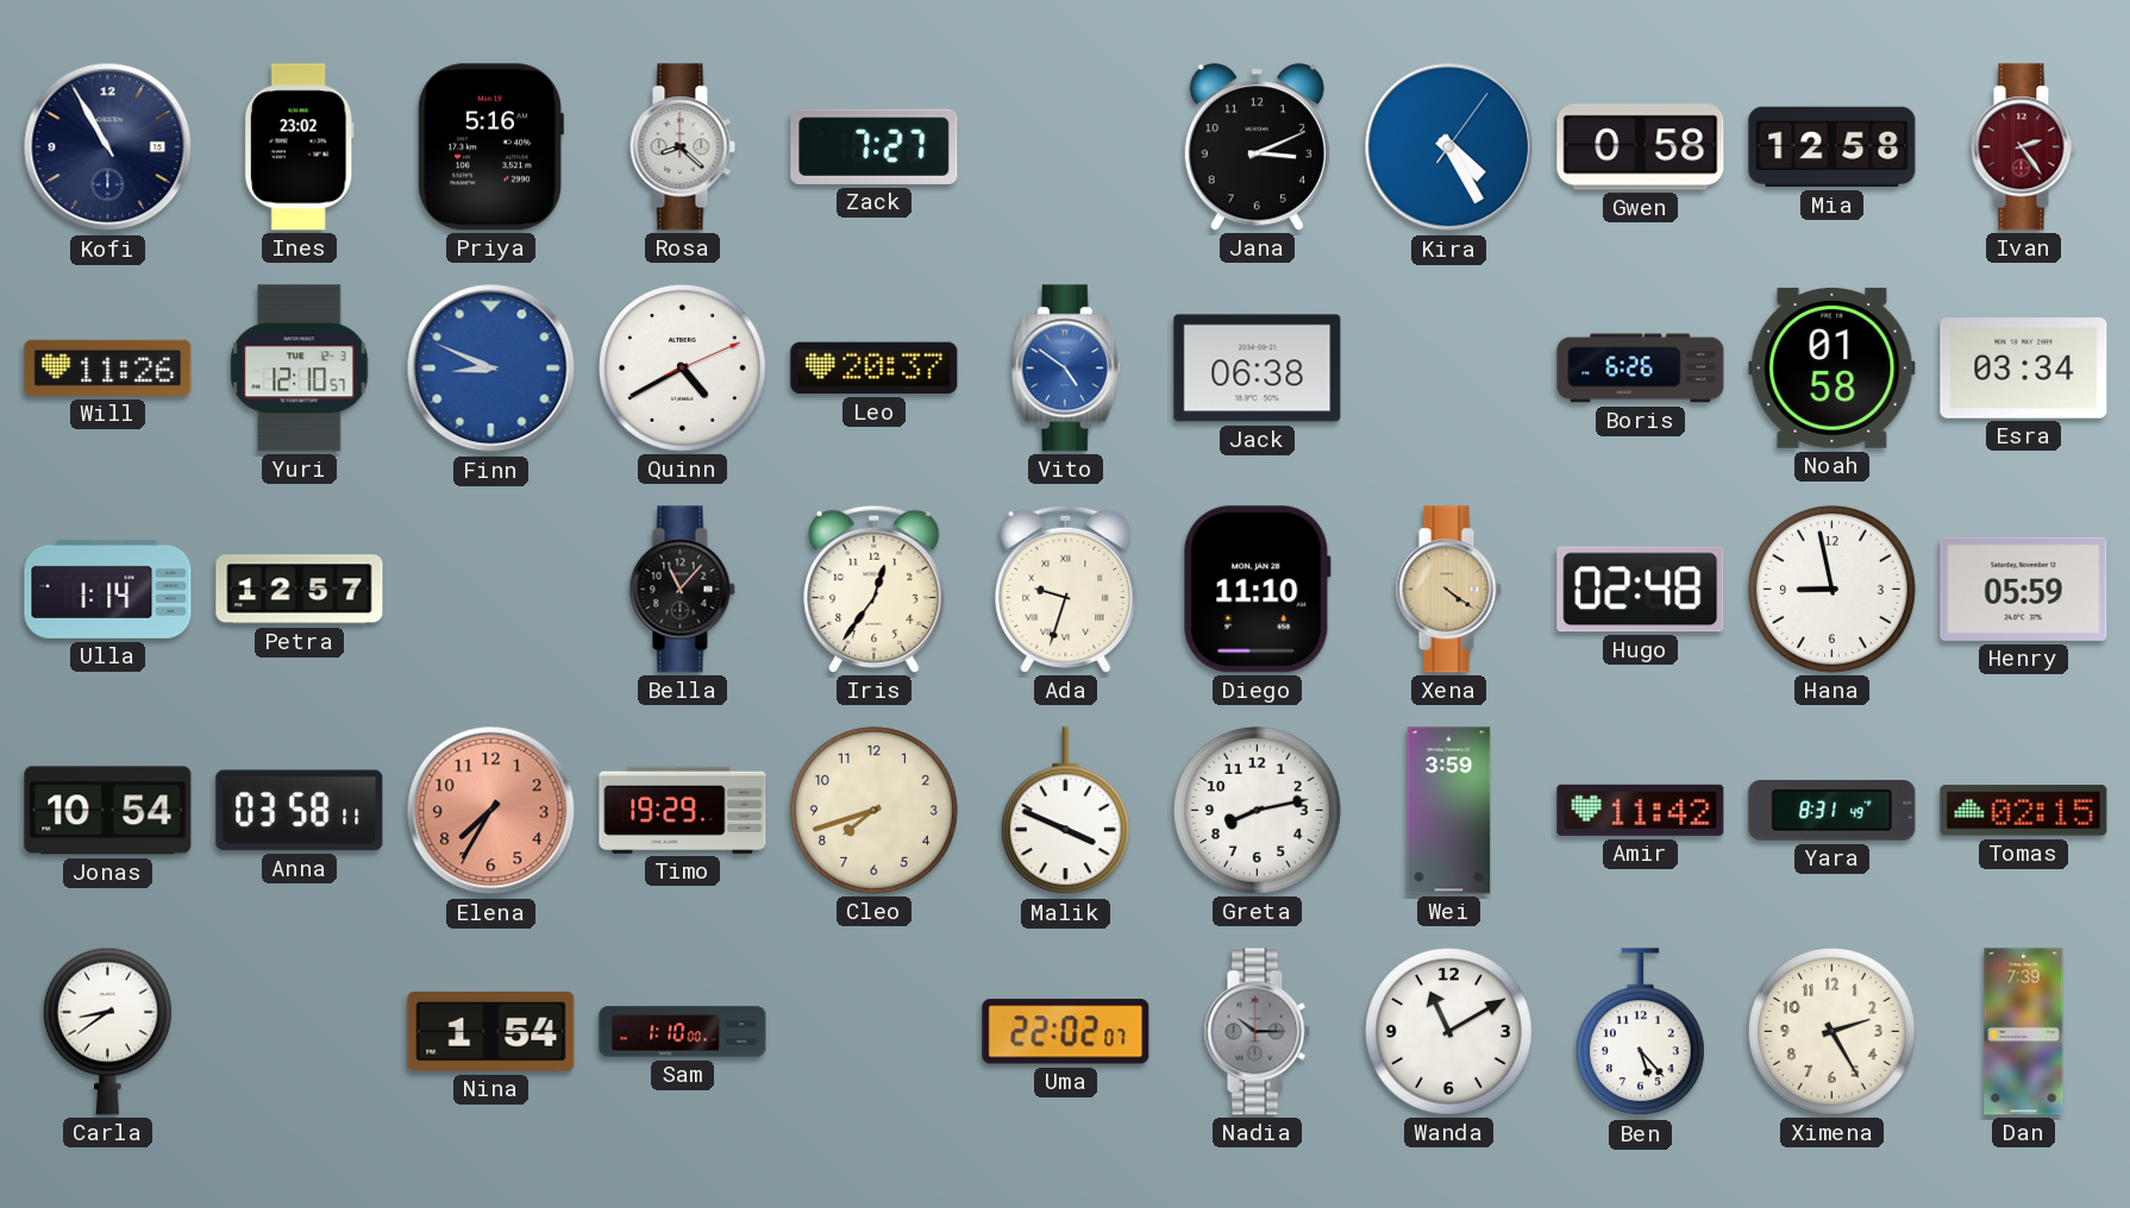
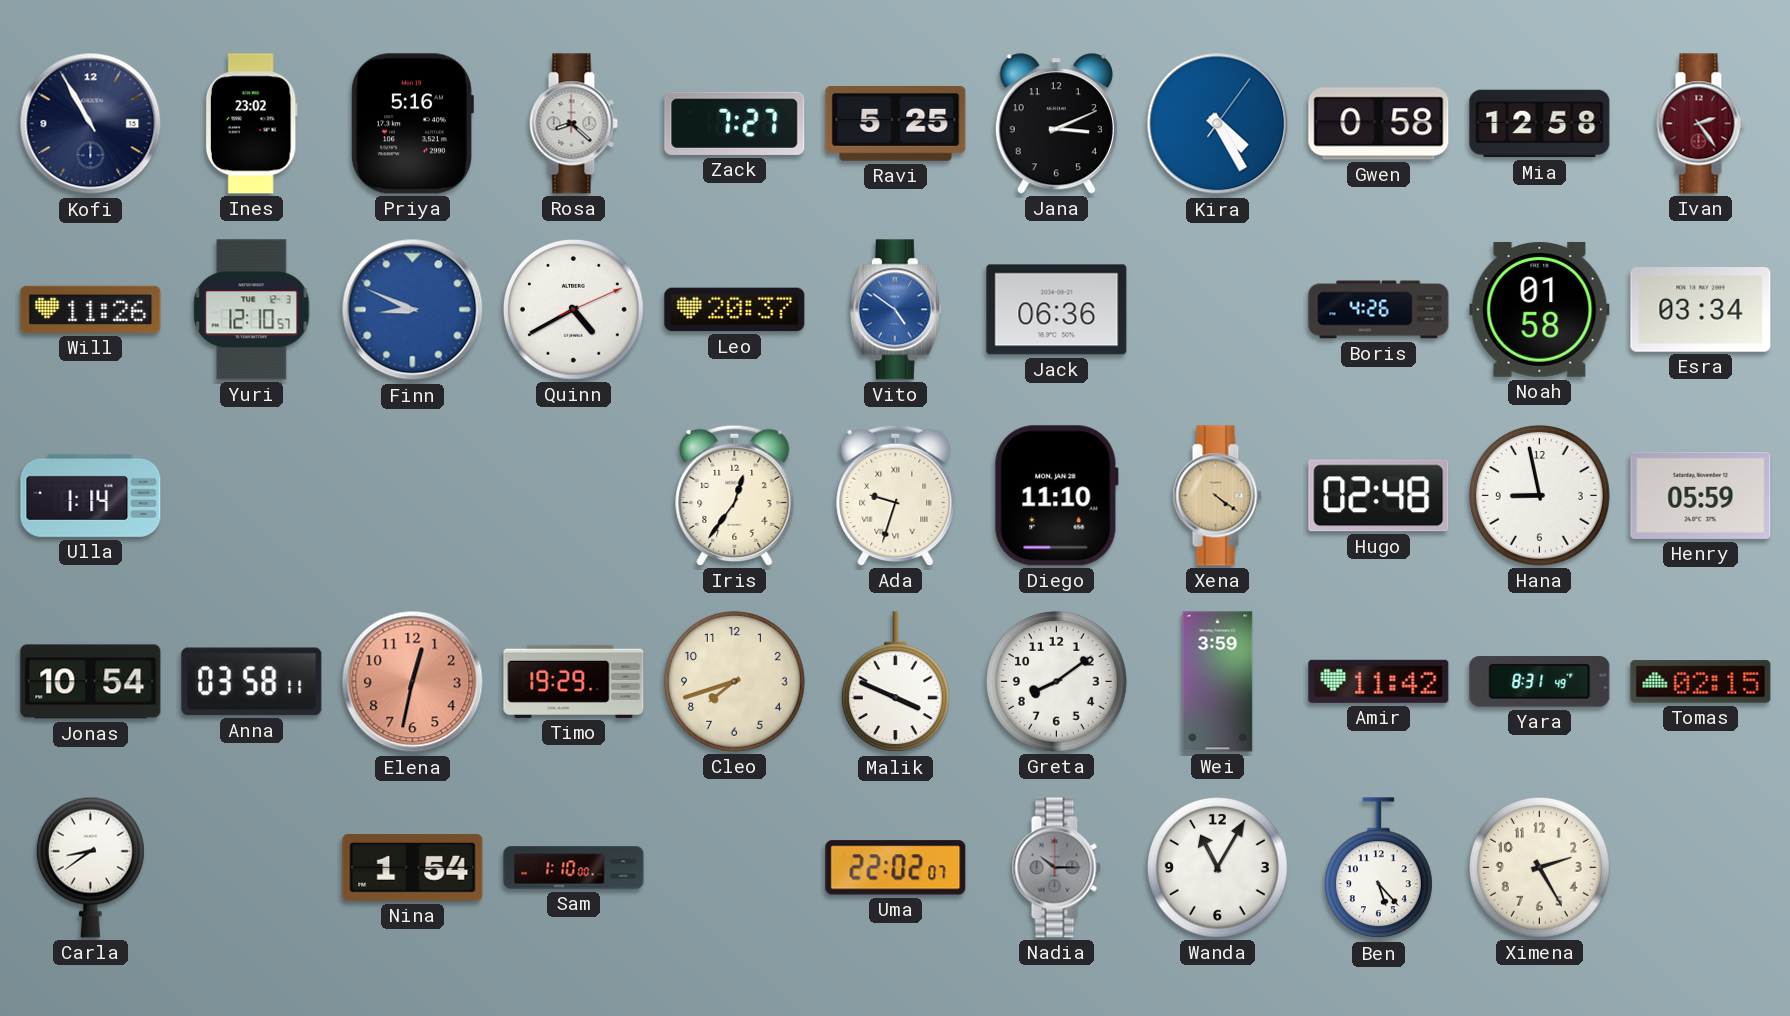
Ravi: none -> 5:25 (896, 124)
Jack: 06:38 -> 06:36 (1057, 310)
Boris: 6:26 -> 4:26 (1379, 310)
Petra: 12:57 -> none (300, 590)
Bella: 11:07 -> none (682, 590)
Elena: 7:35 -> 12:32 (413, 682)
Greta: 8:13 -> 8:09 (1057, 682)
Wanda: 11:10 -> 11:05 (1218, 868)
Dan: 7:39 -> none (2024, 1032)
